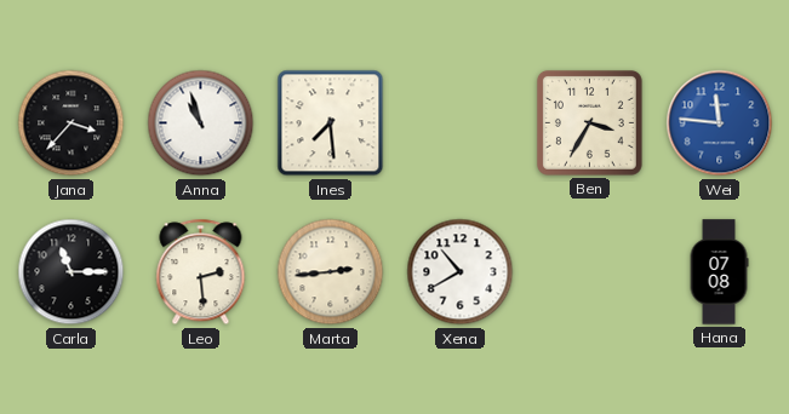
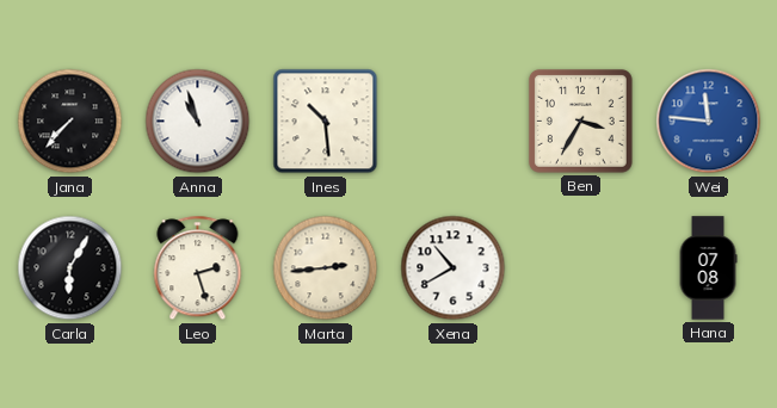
Jana: 3:37 -> 7:37 (70, 122)
Ines: 7:29 -> 10:29 (326, 122)
Carla: 11:15 -> 6:05 (70, 268)
Leo: 2:29 -> 2:27 (198, 268)
